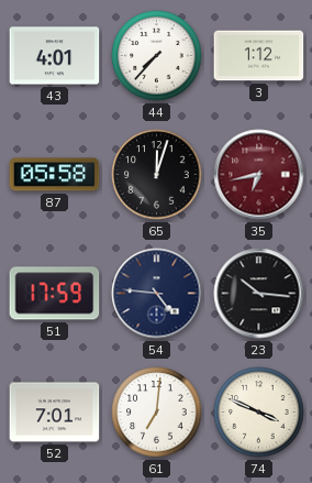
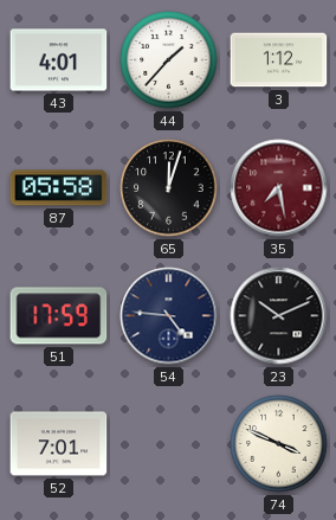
44: 7:37 -> 1:37 (169, 60)
35: 6:43 -> 7:28 (279, 188)
23: 10:16 -> 10:11 (279, 316)
61: 7:01 -> none (157, 413)
